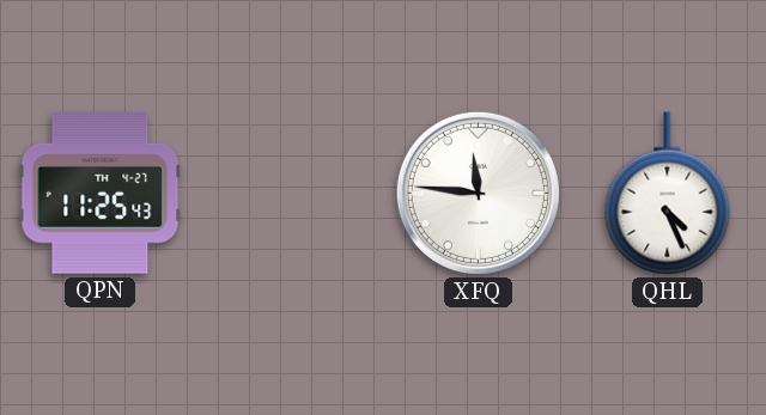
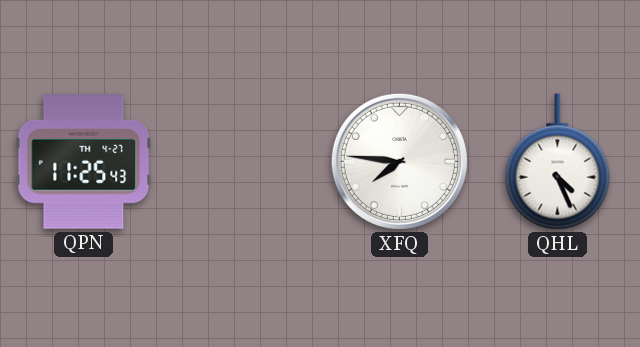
XFQ: 11:46 -> 7:46 (399, 161)
